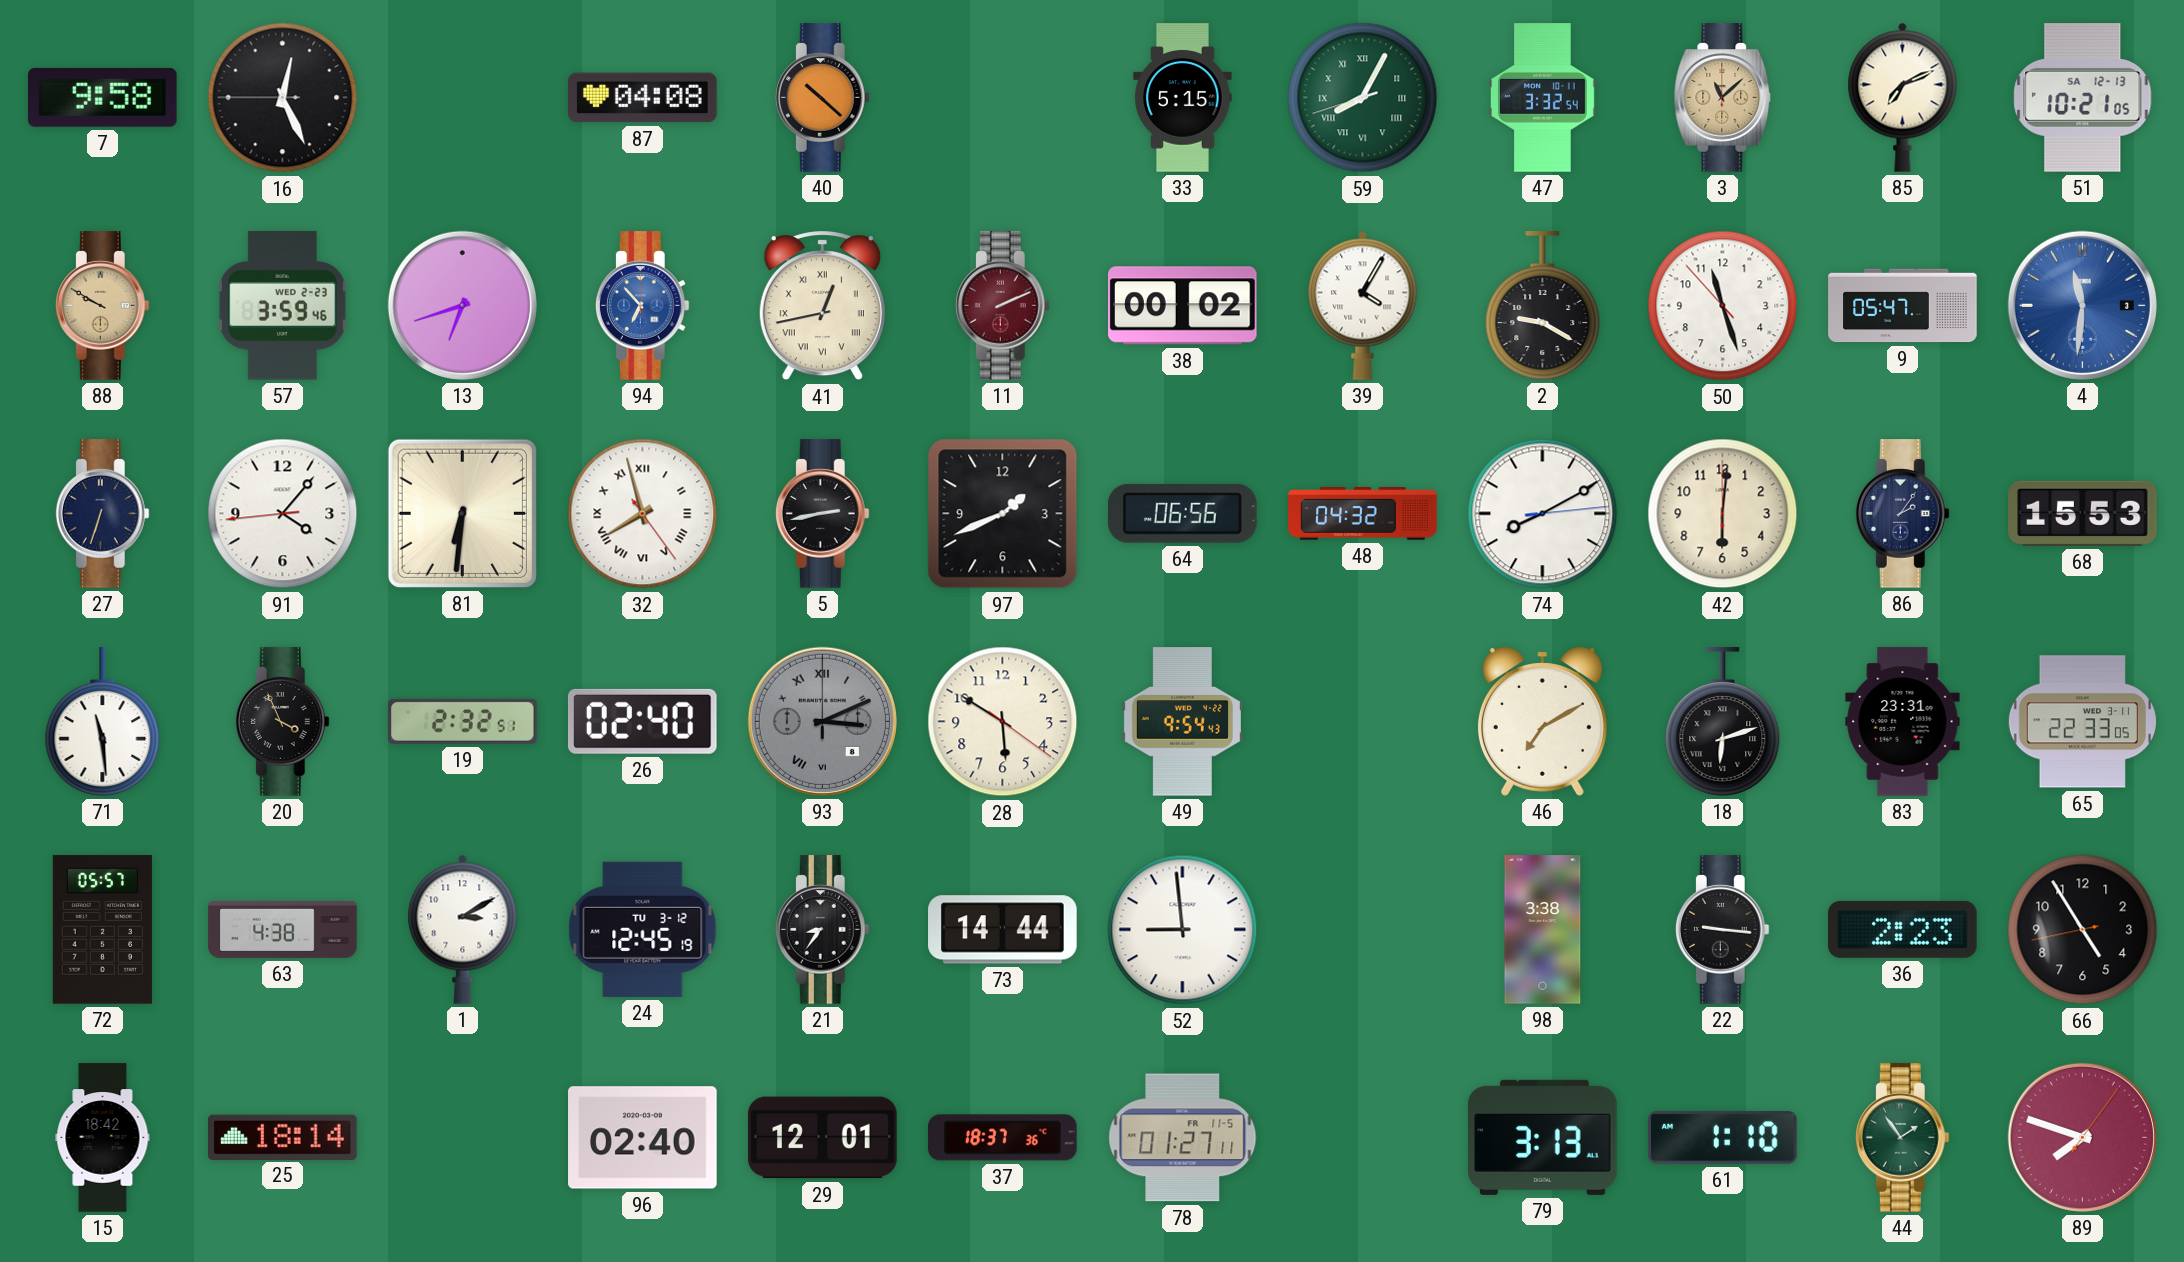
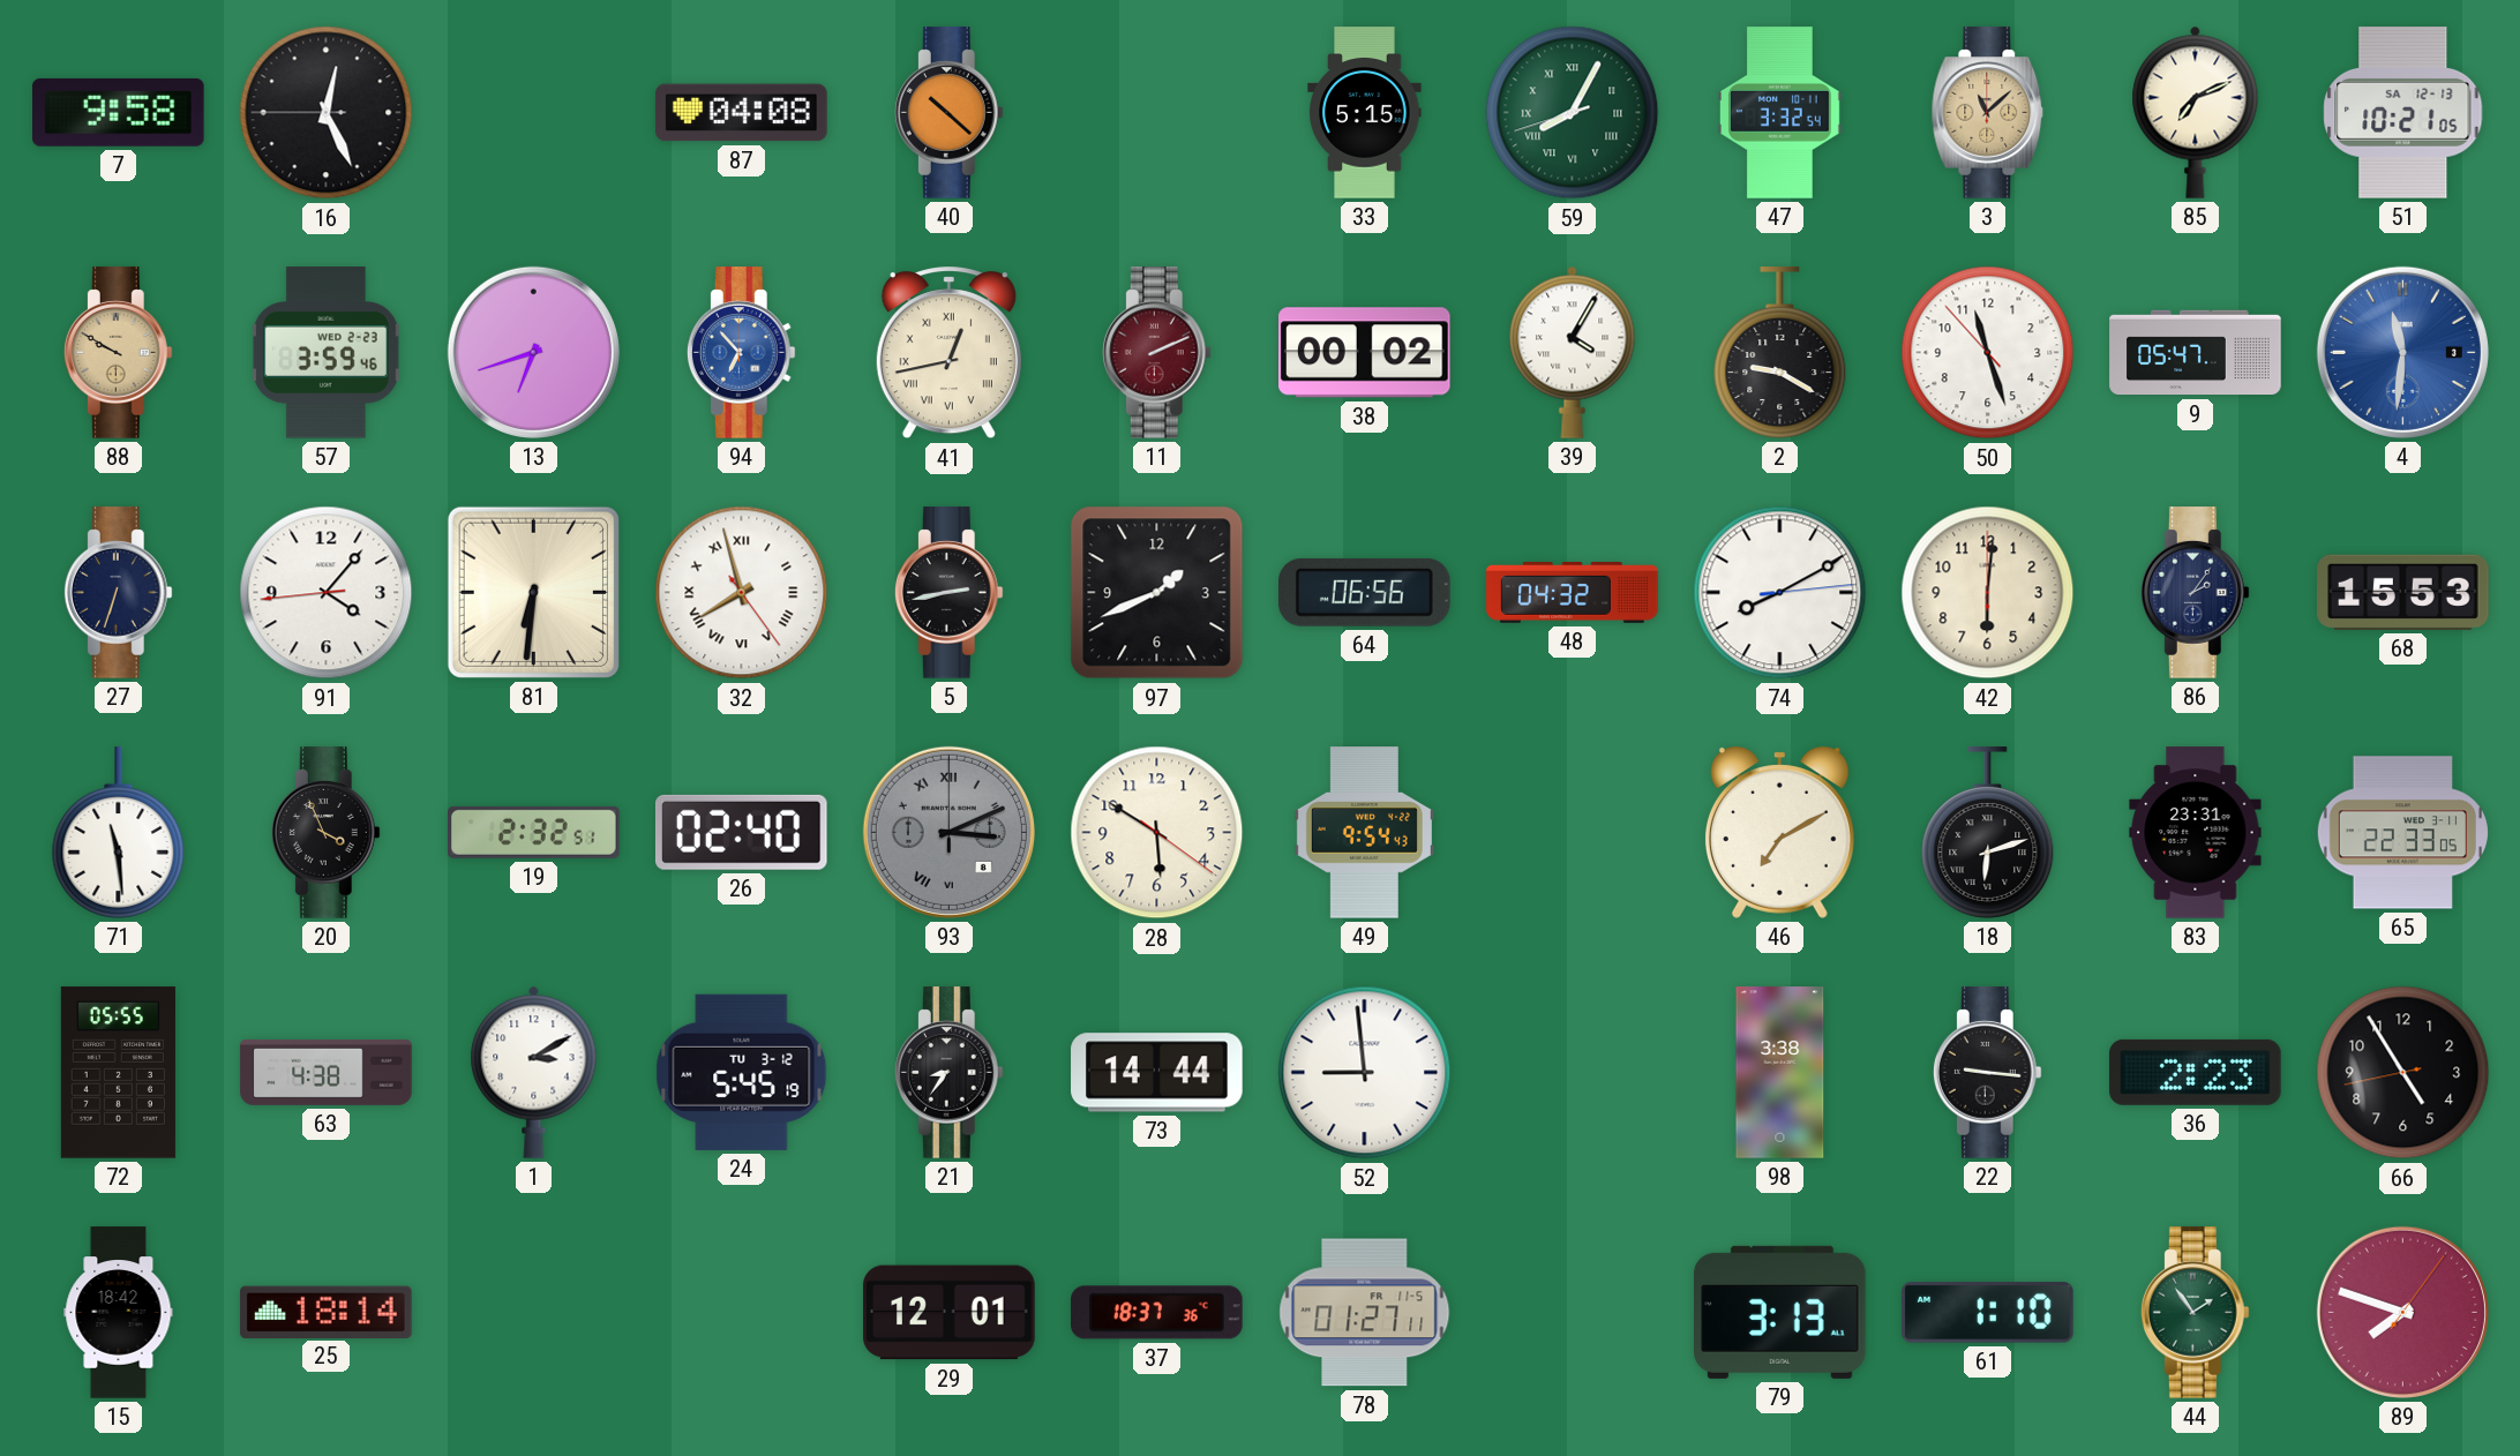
72: 05:57 -> 05:55 (118, 1073)
24: 12:45 -> 5:45 (742, 1072)
96: 02:40 -> none (643, 1138)
